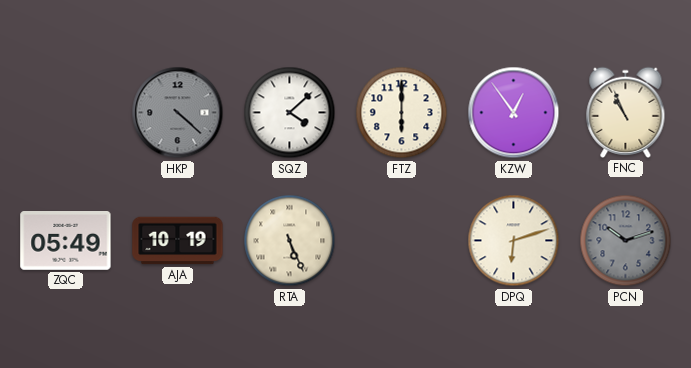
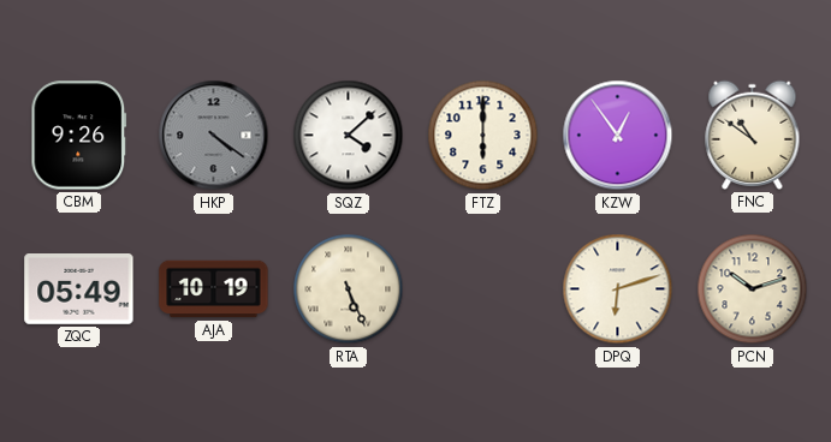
CBM: none -> 9:26 (79, 136)
HKP: 4:22 -> 4:21 (214, 136)
FNC: 10:56 -> 10:51 (753, 135)
PCN dial: grey -> cream (753, 289)
